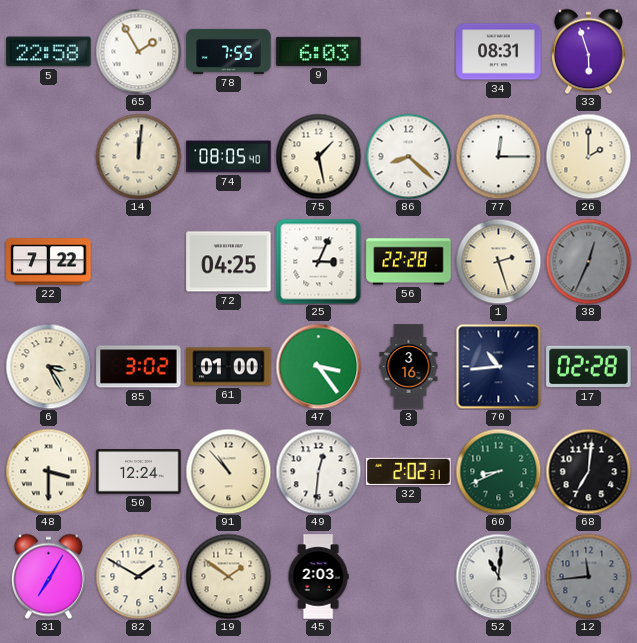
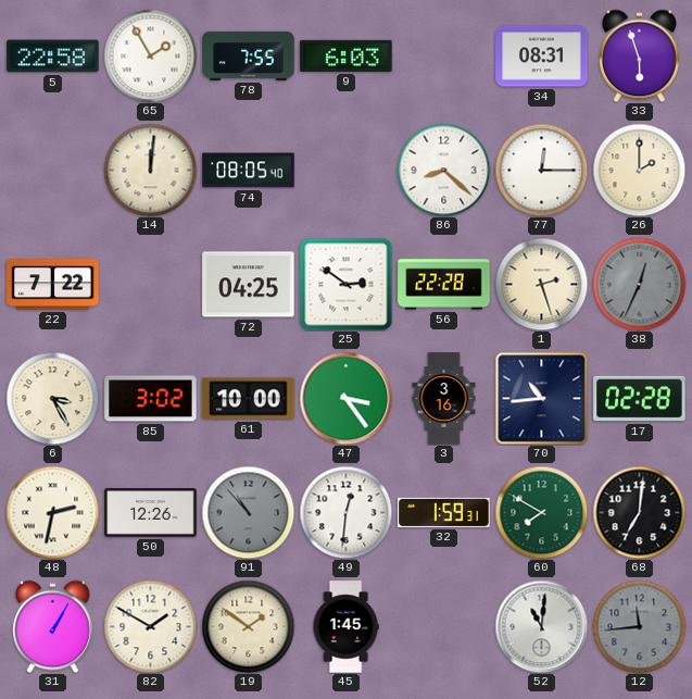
75: 1:28 -> none (318, 156)
25: 3:04 -> 2:51 (345, 284)
61: 01:00 -> 10:00 (249, 399)
48: 3:30 -> 2:32 (52, 512)
50: 12:24 -> 12:26 (151, 513)
91 dial: cream -> grey (248, 512)
32: 2:02 -> 1:59 (444, 512)
60: 8:41 -> 7:50 (541, 512)
31: 7:05 -> 1:05 (52, 626)
45: 2:03 -> 1:45 (345, 627)
